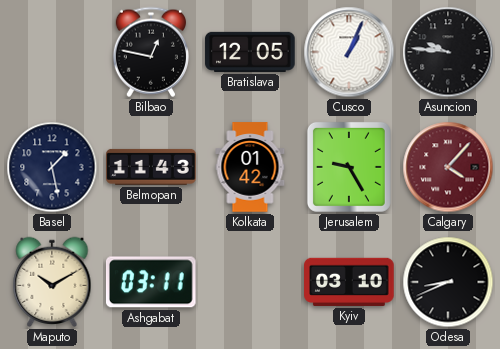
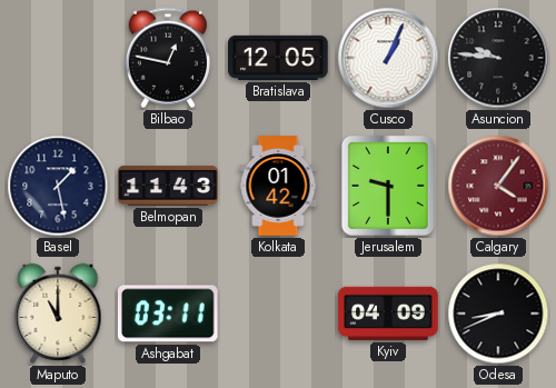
Jerusalem: 9:25 -> 9:30 (388, 186)
Calgary: 4:07 -> 4:06 (498, 186)
Maputo: 10:10 -> 11:00 (58, 314)
Kyiv: 03:10 -> 04:09 (388, 314)
